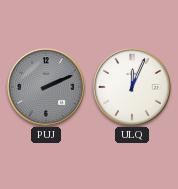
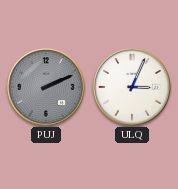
ULQ: 12:04 -> 3:04 (132, 87)
